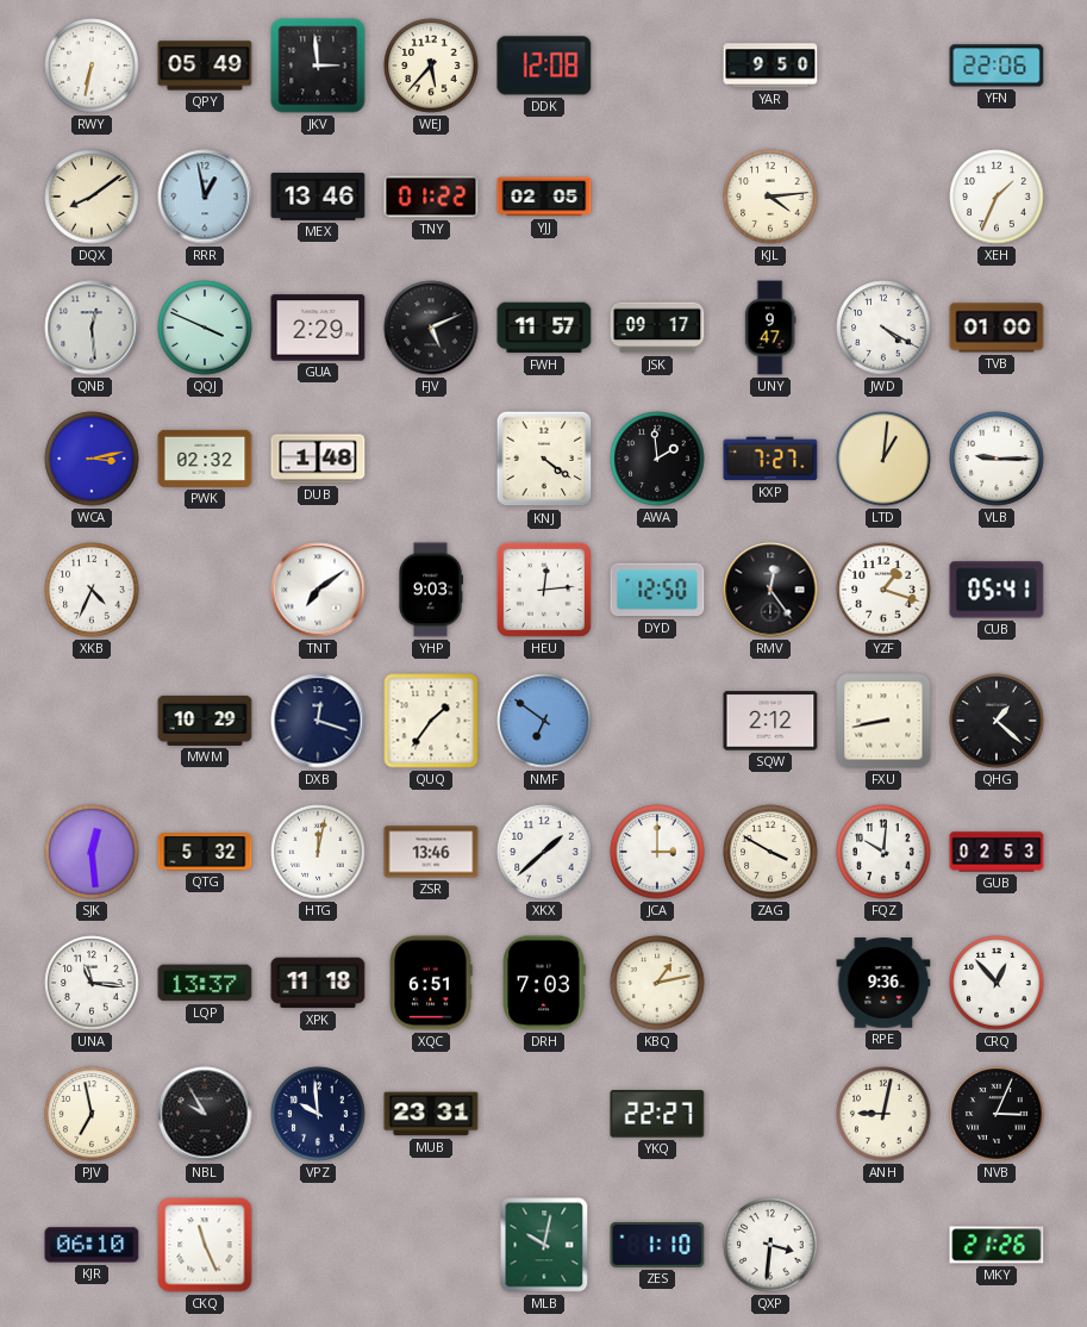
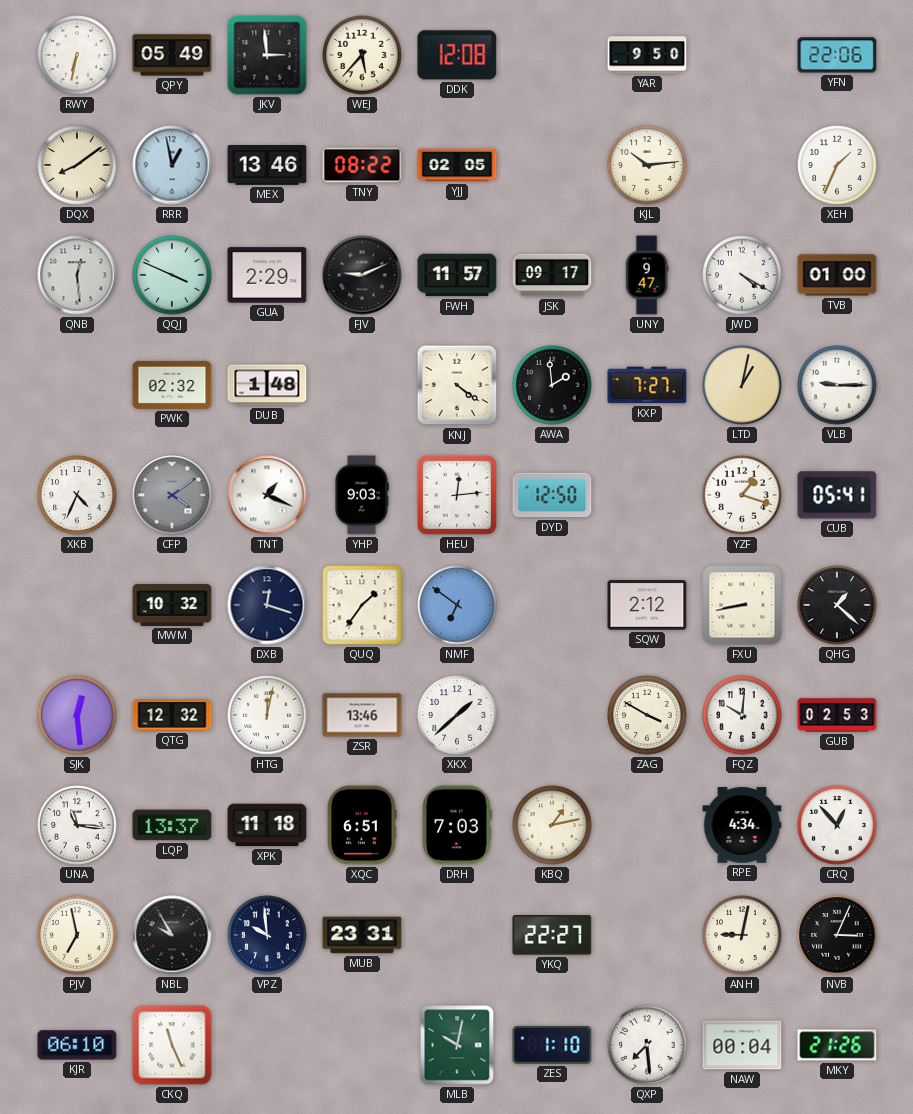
TNY: 01:22 -> 08:22 (362, 165)
KJL: 4:14 -> 10:14 (647, 165)
FJV: 5:11 -> 9:11 (362, 275)
WCA: 3:13 -> none (92, 459)
LTD: 1:01 -> 1:02 (742, 385)
CFP: none -> 4:09 (172, 495)
TNT: 7:09 -> 1:19 (267, 495)
RMV: 12:24 -> none (770, 590)
MWM: 10:29 -> 10:32 (172, 605)
QTG: 5:32 -> 12:32 (172, 715)
JCA: 3:00 -> none (657, 852)
RPE: 9:36 -> 4:34 (742, 825)
QXP: 3:31 -> 7:29 (647, 1045)
NAW: none -> 00:04 (742, 1045)
